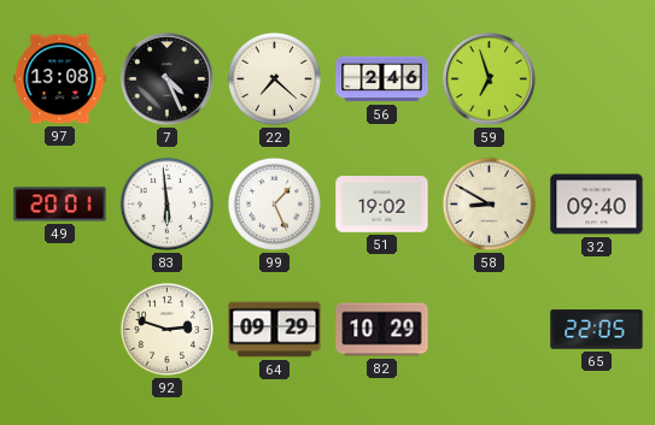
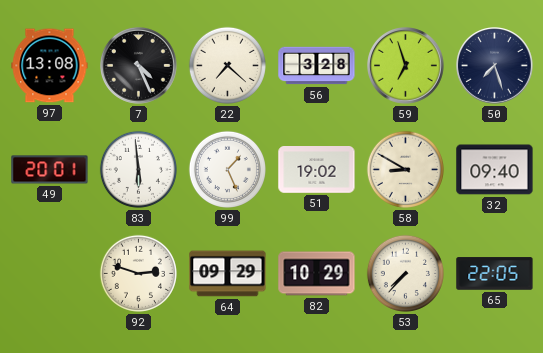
56: 2:46 -> 3:28 (317, 66)
50: none -> 7:27 (495, 66)
53: none -> 7:37 (405, 273)
